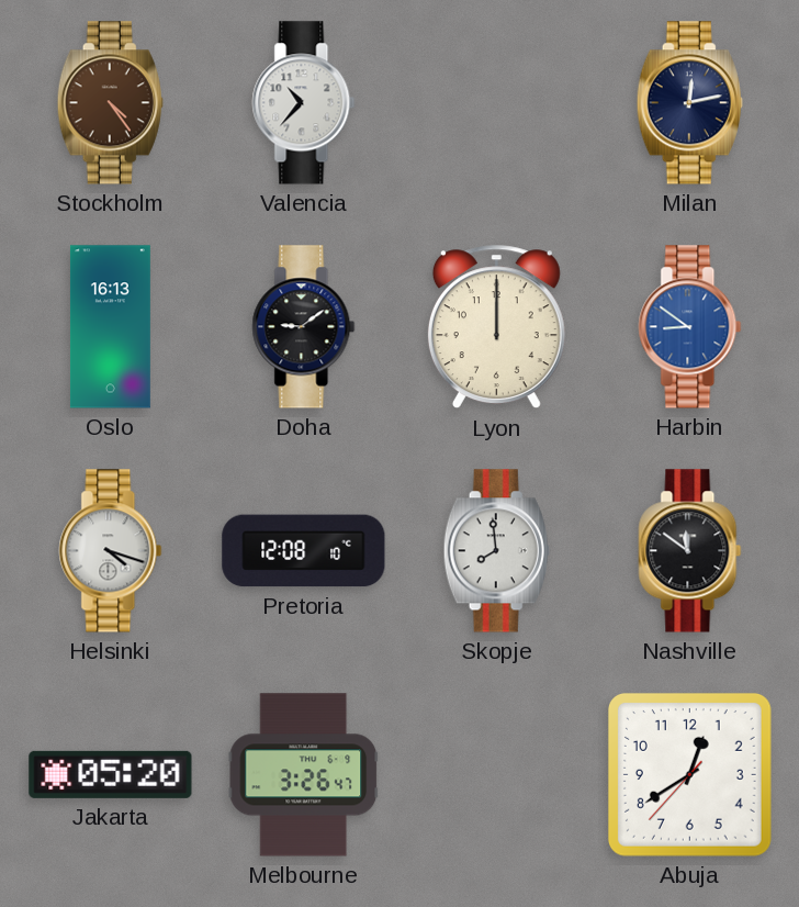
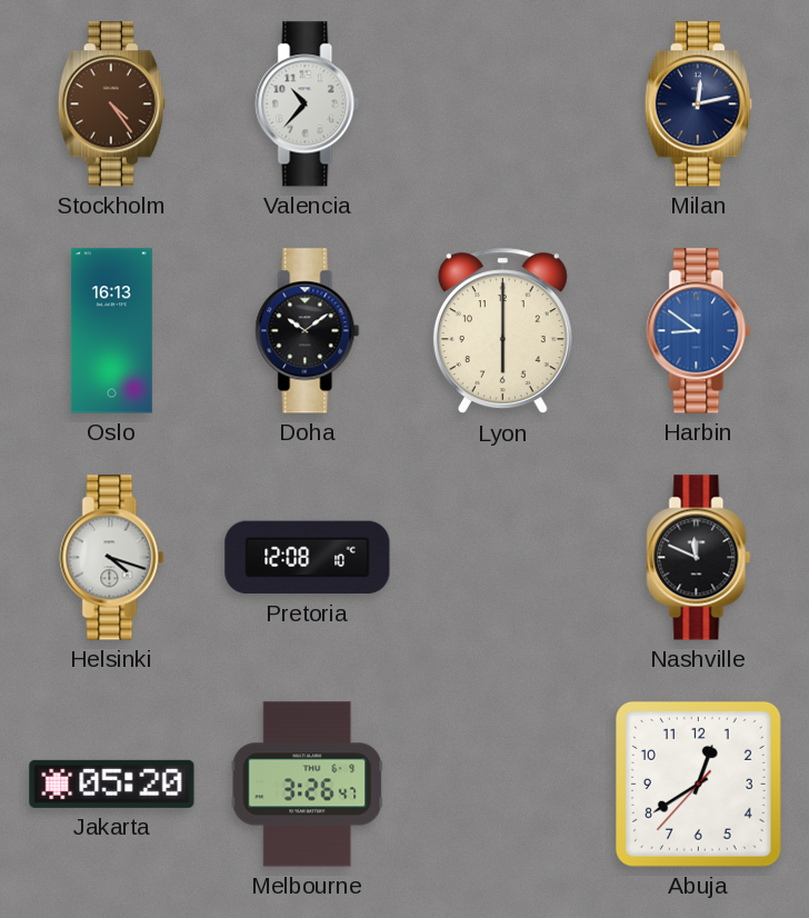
Doha: 9:09 -> 10:09 (308, 331)
Lyon: 12:00 -> 6:00 (502, 331)
Skopje: 7:59 -> none (496, 551)
Nashville: 11:51 -> 11:49 (699, 558)
